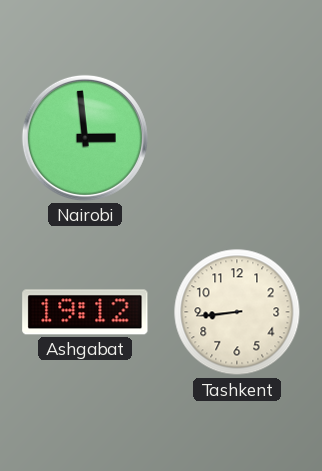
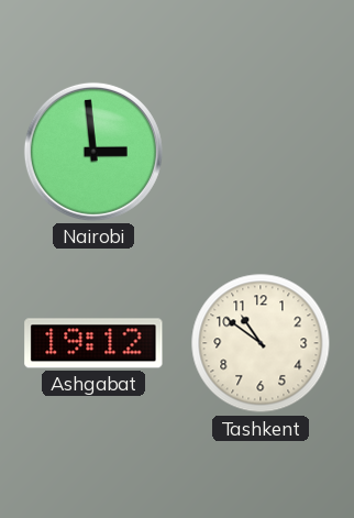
Tashkent: 8:44 -> 10:51 (261, 343)
